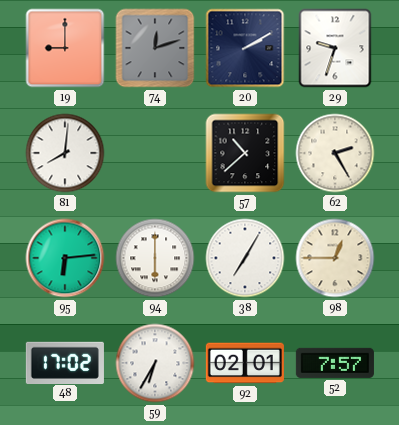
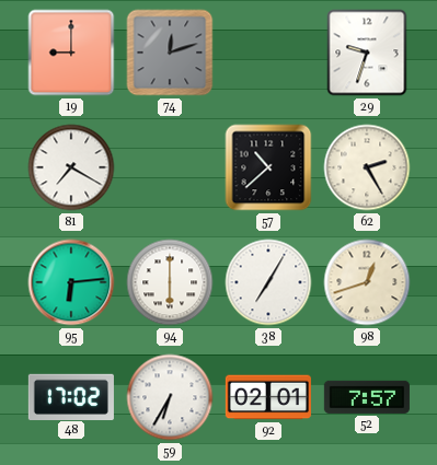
20: 2:10 -> none (245, 48)
81: 8:01 -> 7:20 (71, 167)
98: 12:45 -> 12:42 (367, 282)
